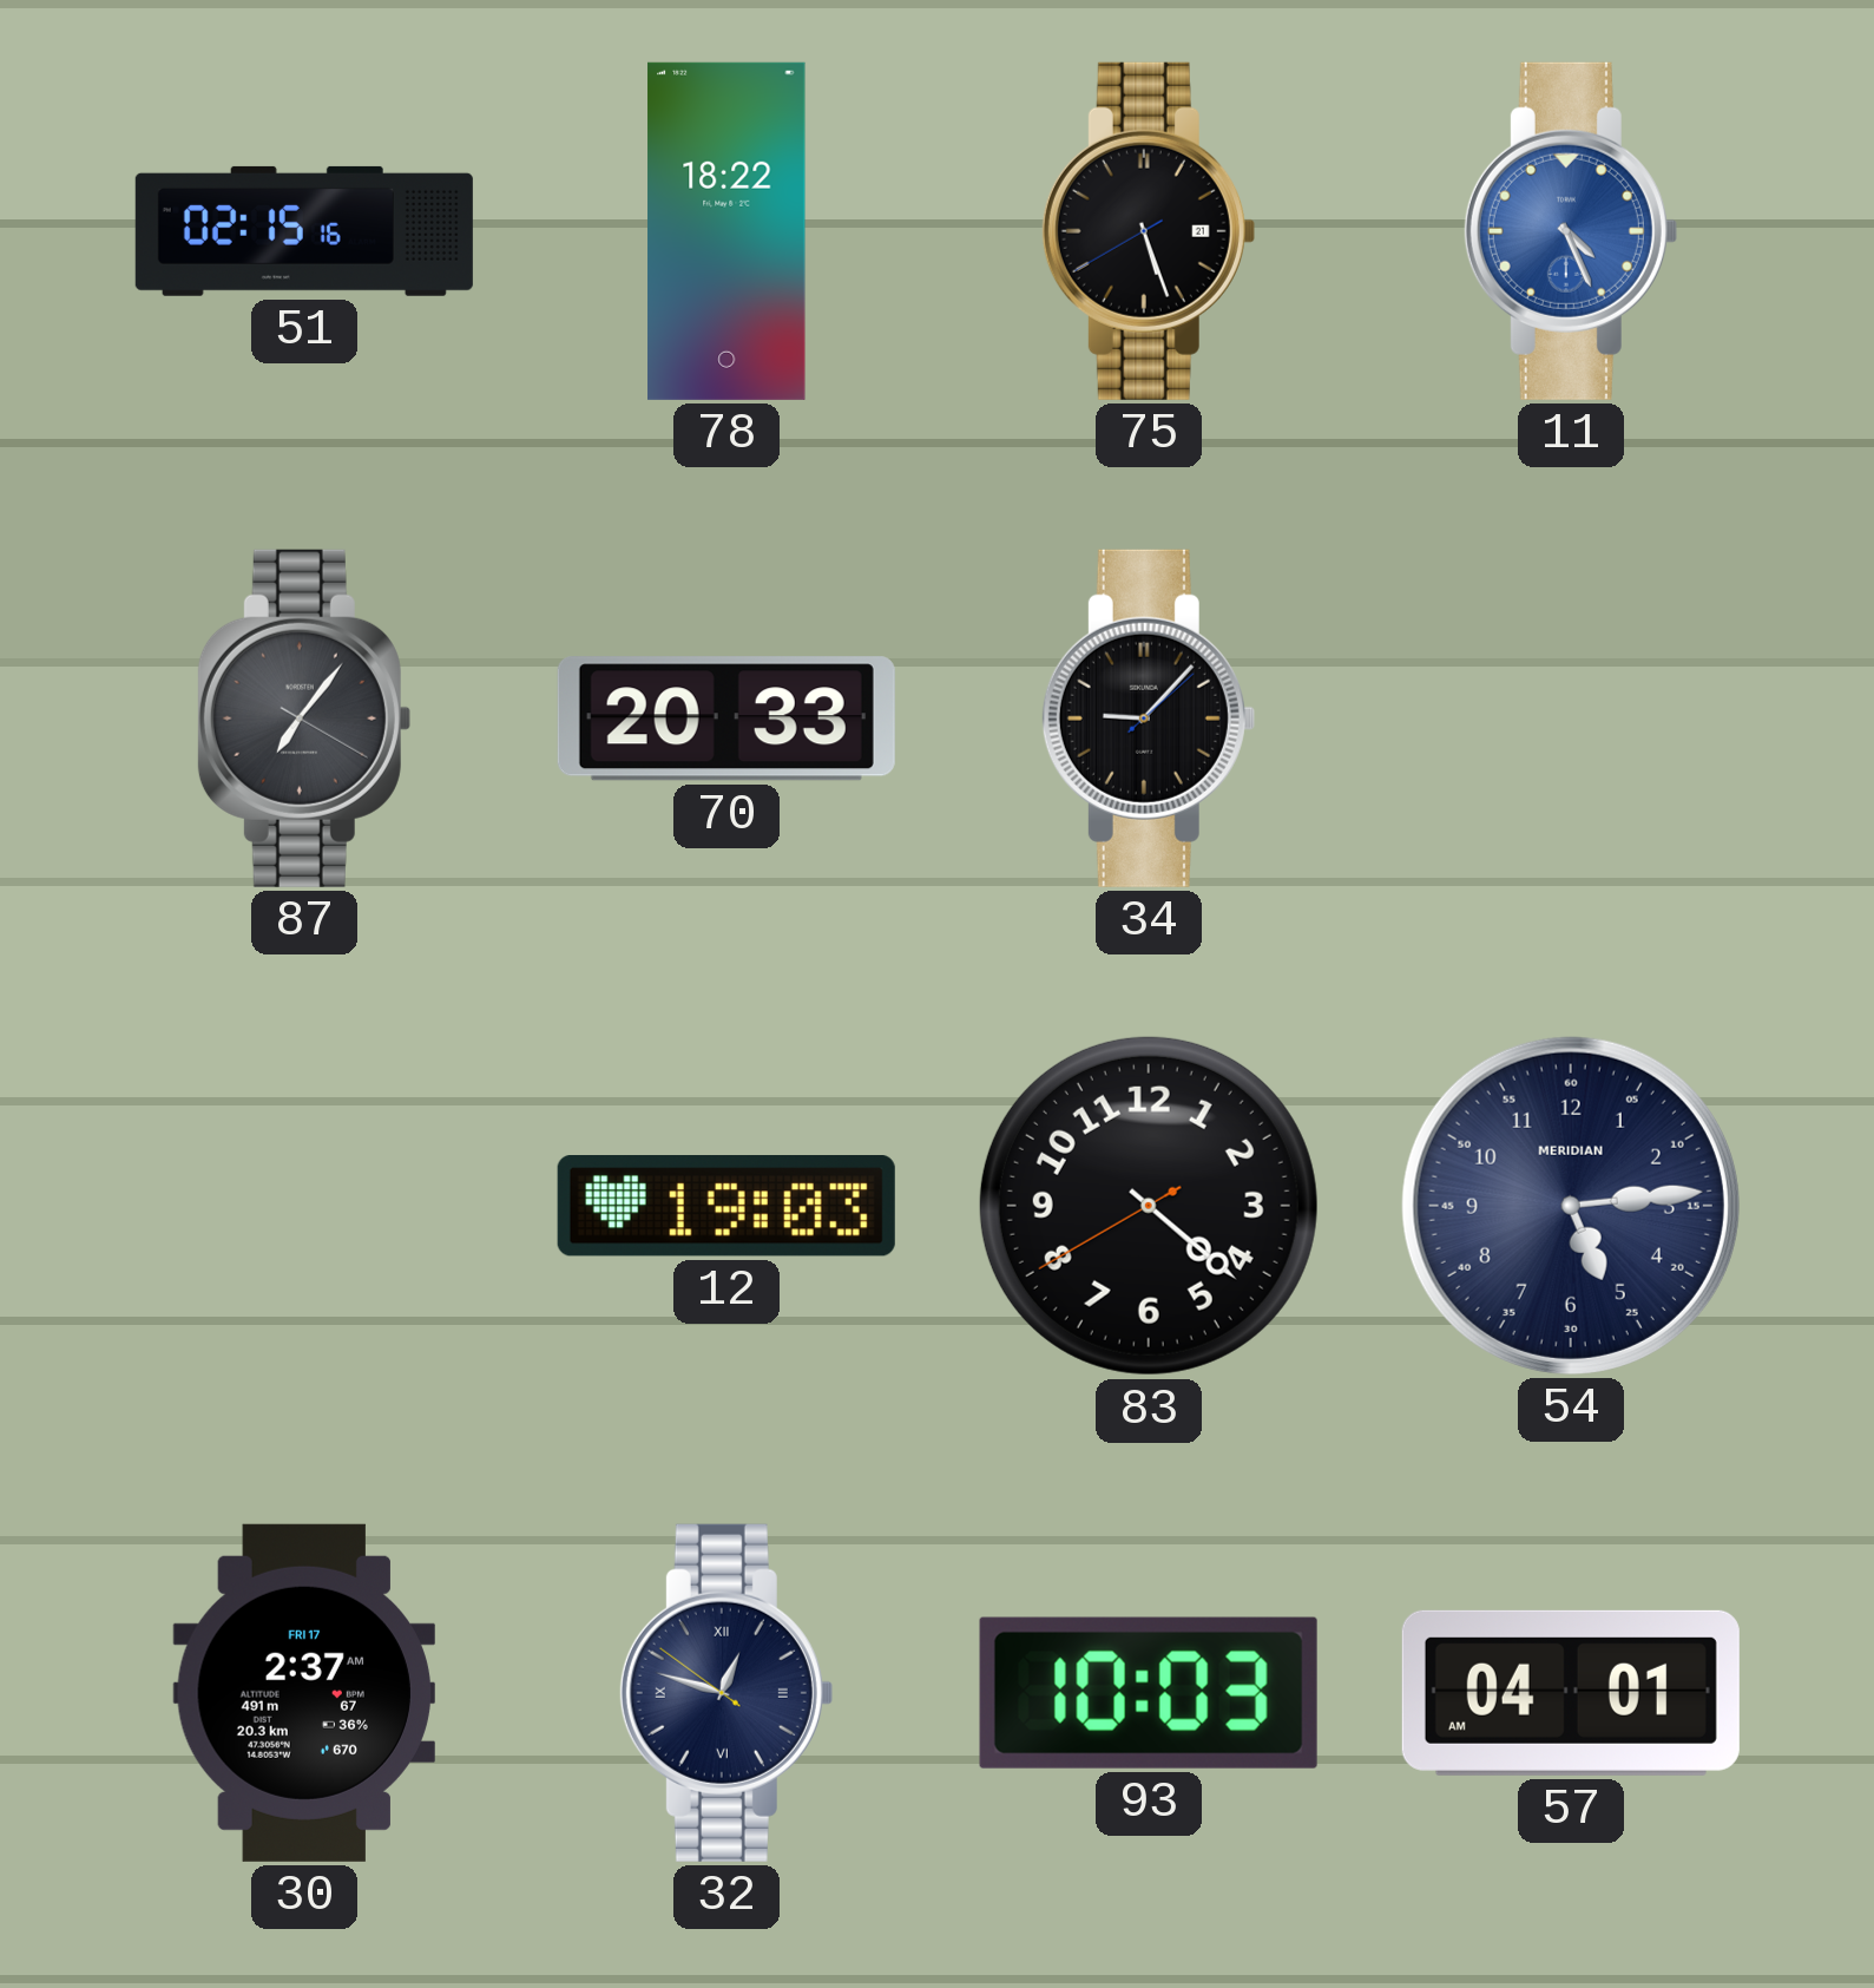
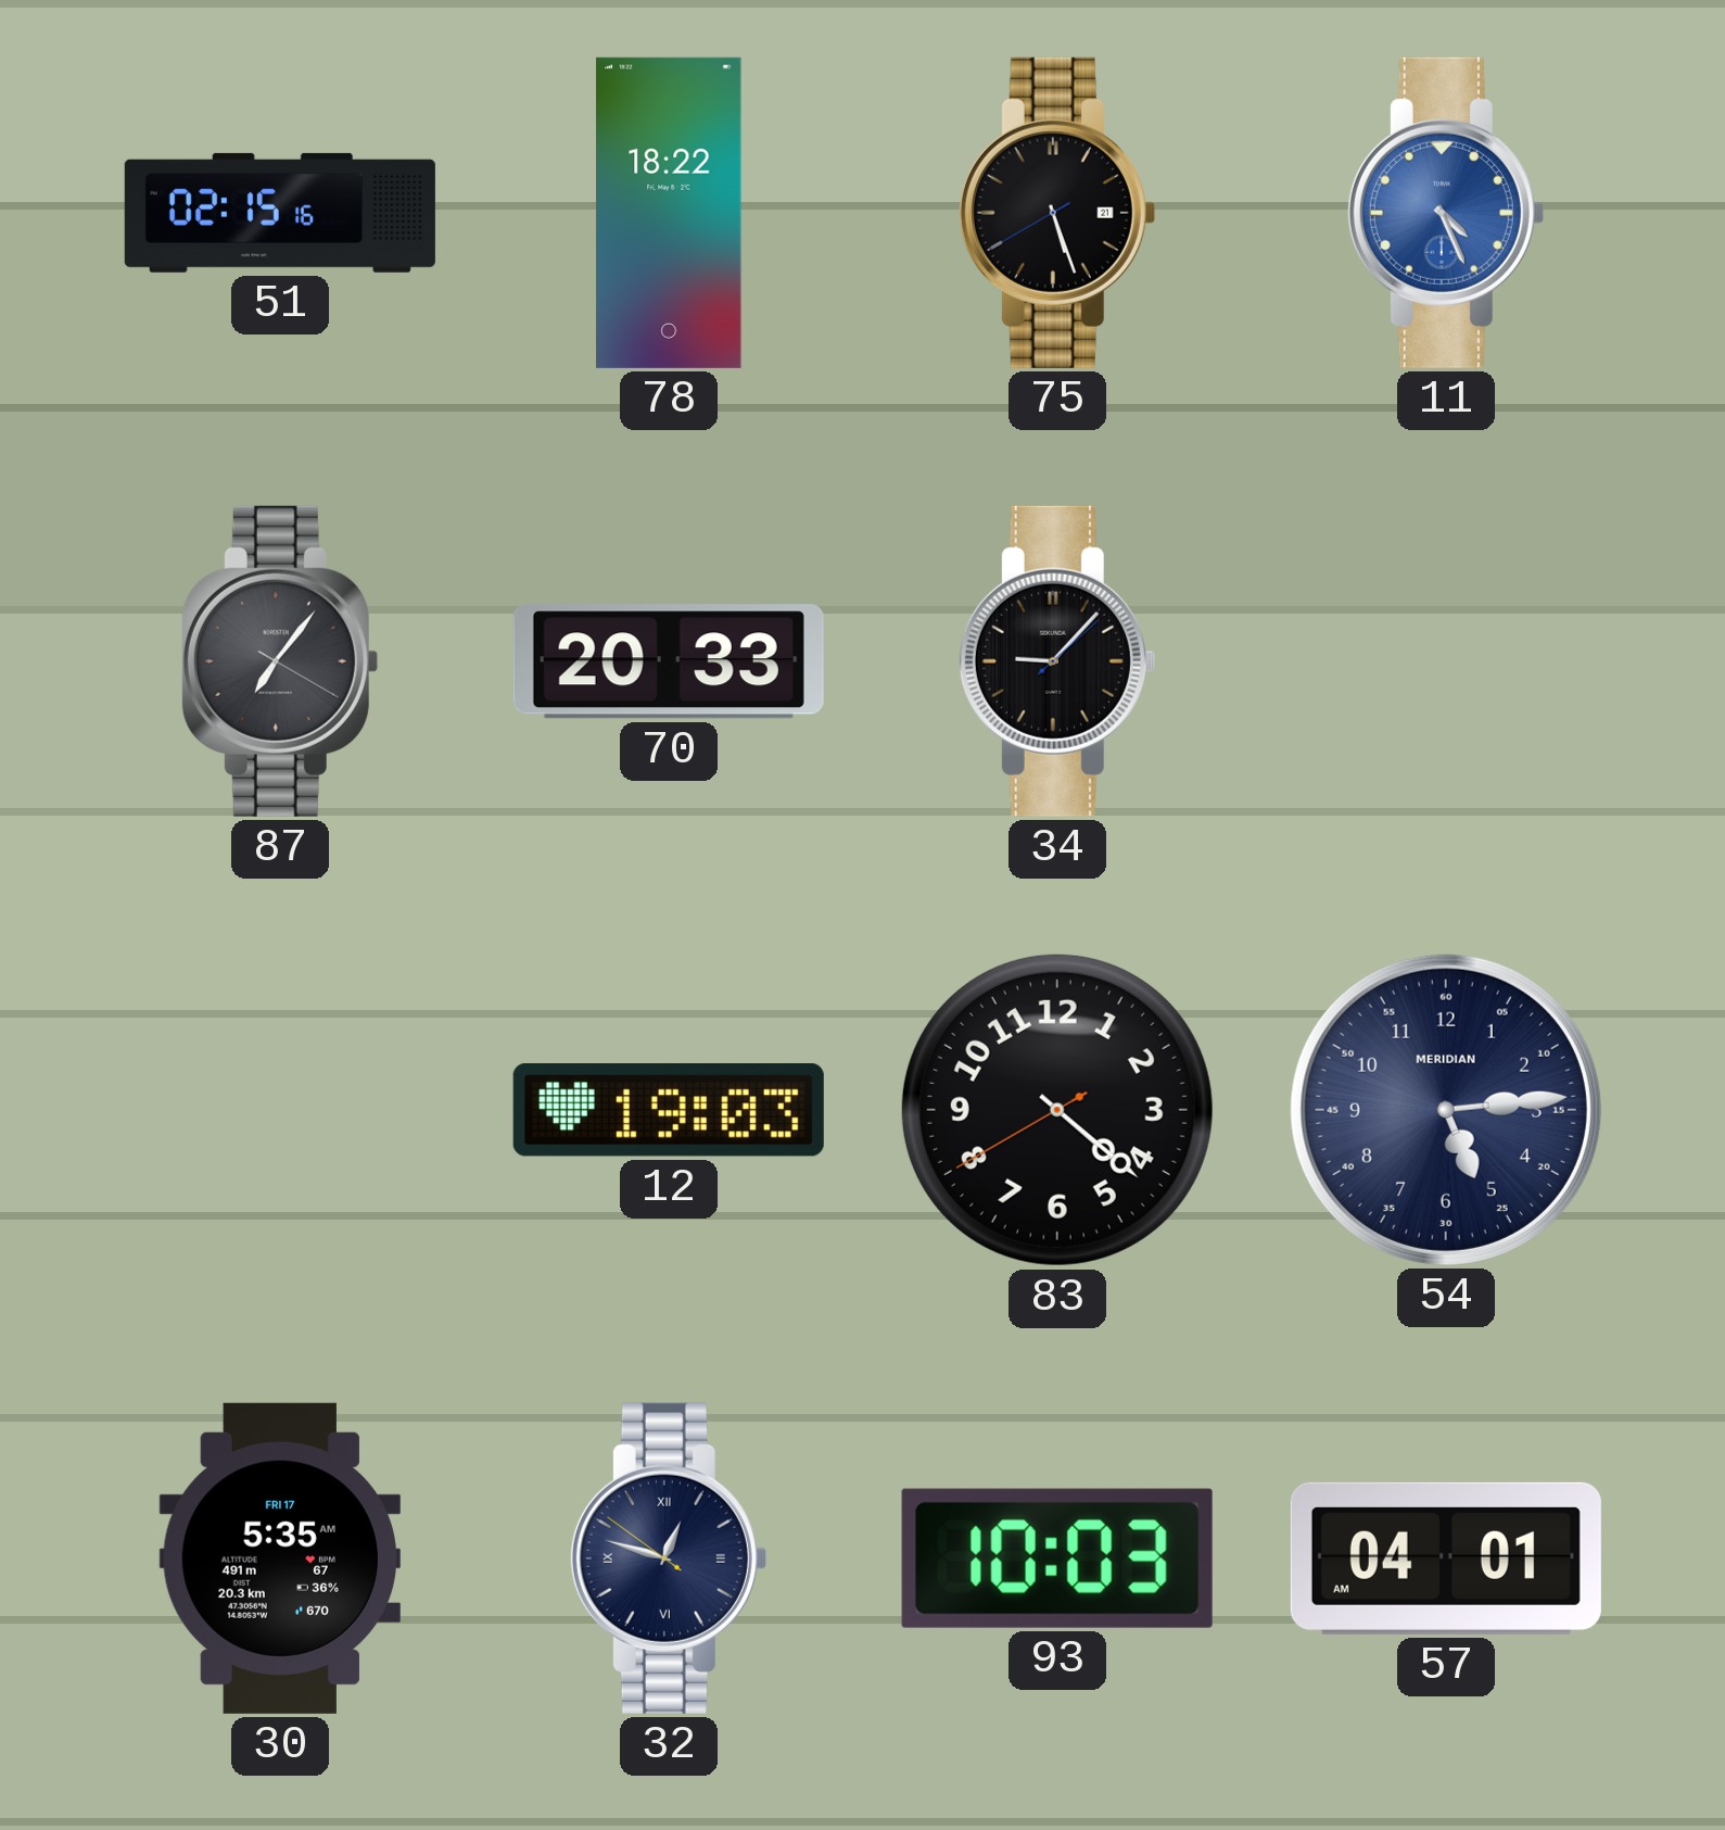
30: 2:37 -> 5:35 (280, 1558)
